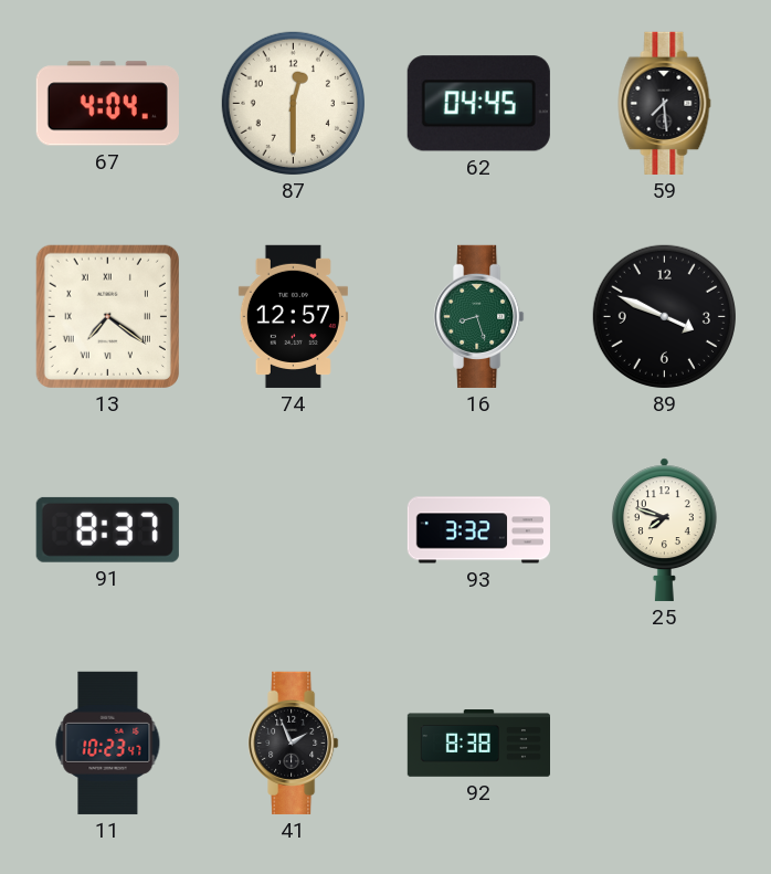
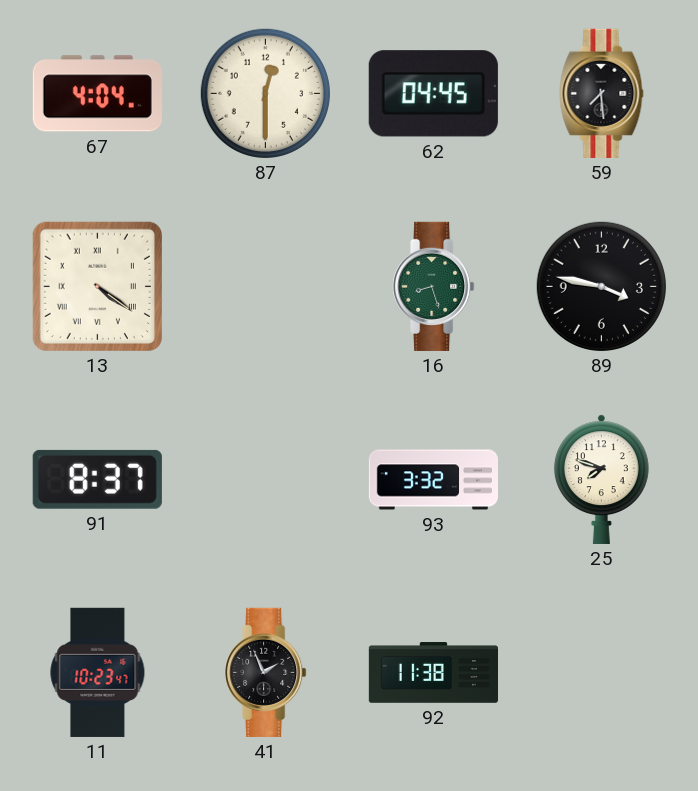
13: 7:21 -> 4:21 (97, 286)
74: 12:57 -> none (293, 316)
89: 3:49 -> 3:47 (601, 286)
92: 8:38 -> 11:38 (433, 673)
